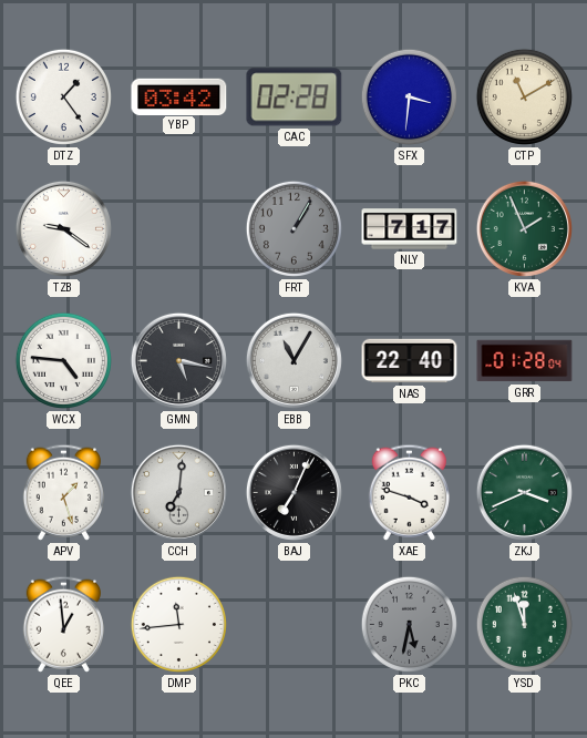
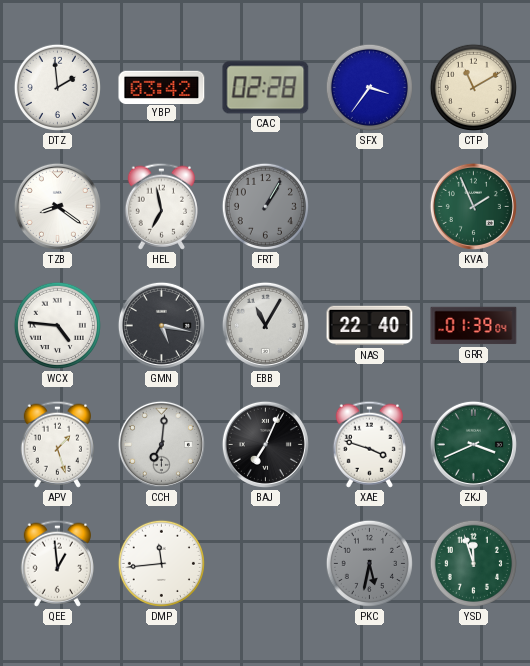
DTZ: 1:24 -> 1:59 (57, 87)
SFX: 3:31 -> 3:36 (369, 87)
TZB: 9:21 -> 8:21 (57, 206)
HEL: none -> 6:58 (161, 206)
NLY: 7:17 -> none (410, 229)
GRR: 01:28 -> 01:39 (474, 326)
